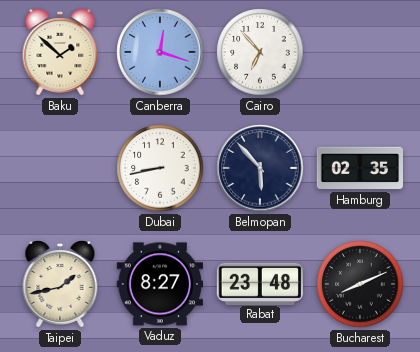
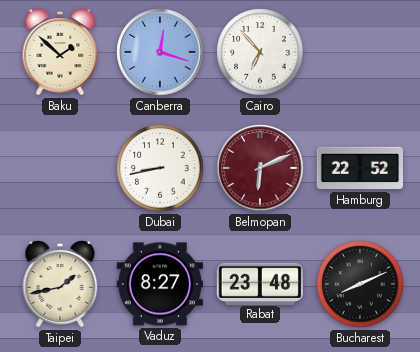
Belmopan: 5:53 -> 6:11 (260, 168)
Belmopan dial: navy -> burgundy (260, 168)
Hamburg: 02:35 -> 22:52 (359, 168)
